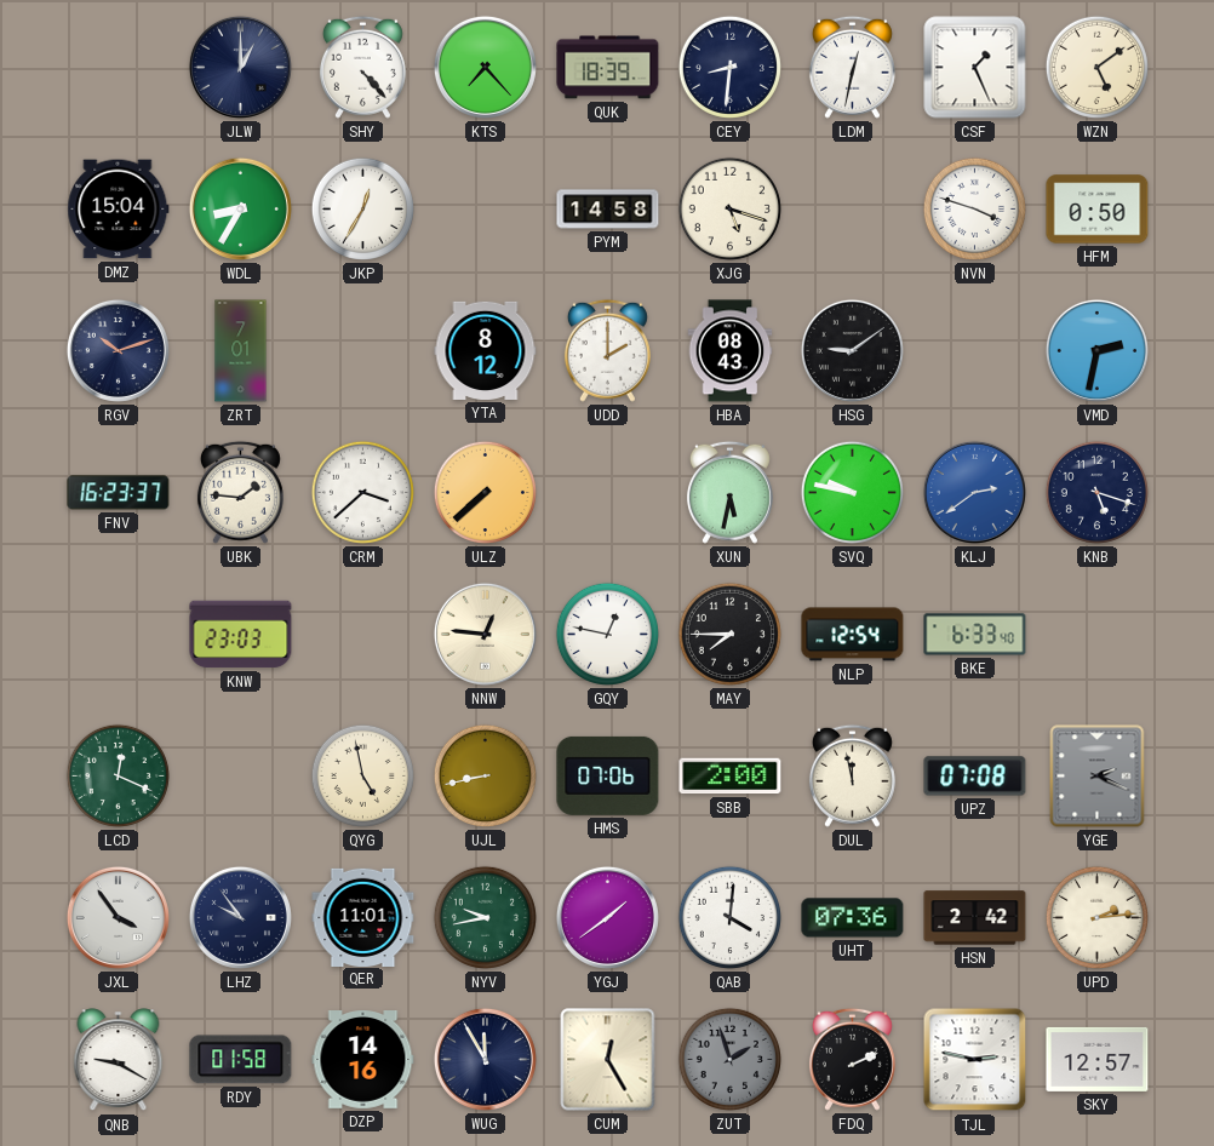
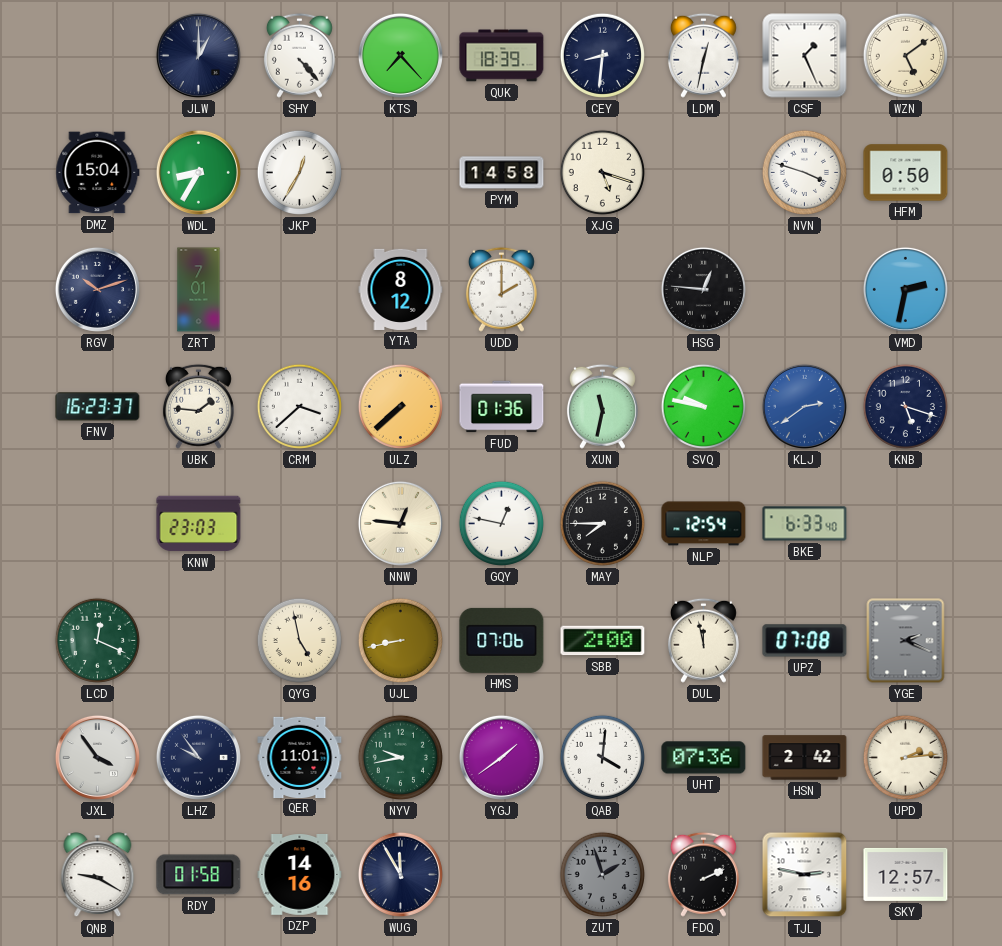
HBA: 08:43 -> none (731, 351)
HSG: 9:09 -> 12:46 (703, 289)
FUD: none -> 01:36 (502, 407)
XUN: 5:32 -> 11:32 (602, 406)
CUM: 12:25 -> none (608, 1060)
